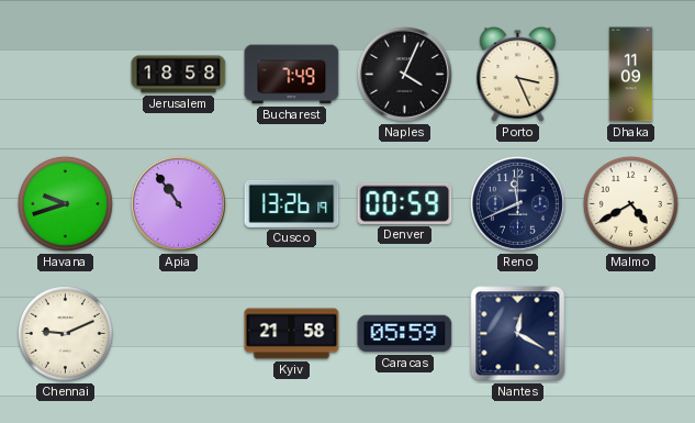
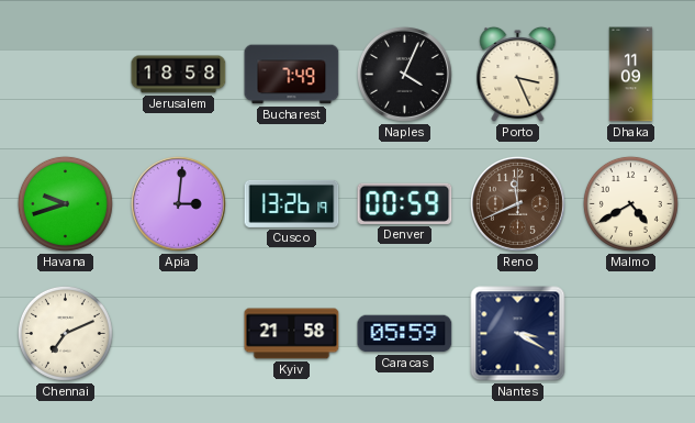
Apia: 10:54 -> 3:01 (178, 203)
Reno dial: navy -> brown (517, 203)
Chennai: 9:11 -> 7:11 (65, 333)
Nantes: 12:20 -> 3:20 (518, 334)
